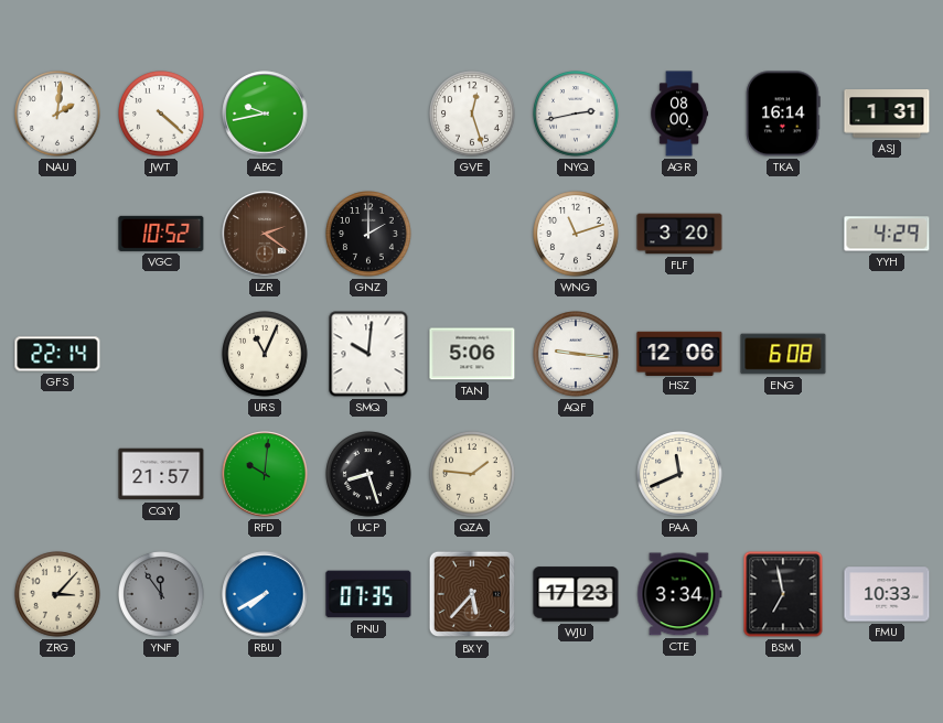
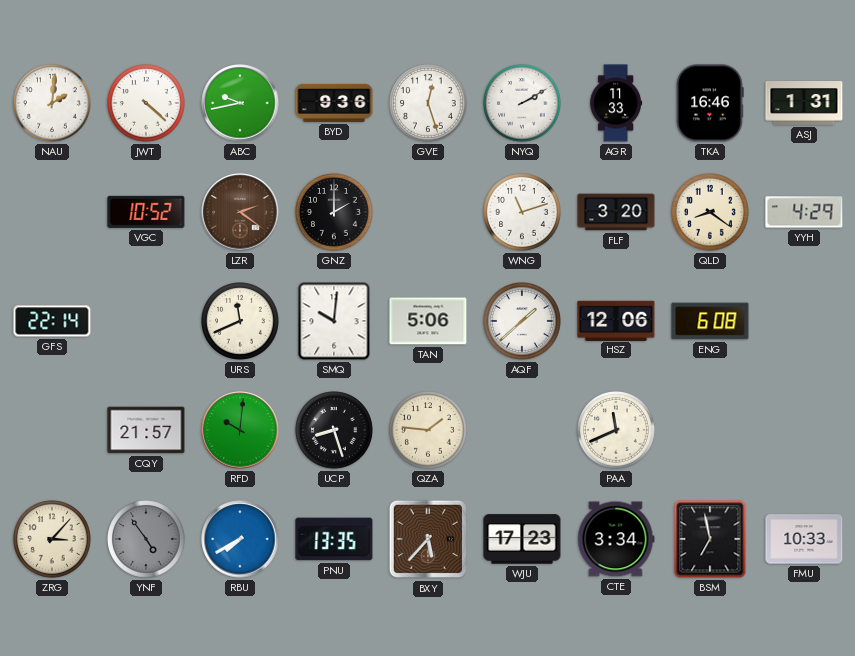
BYD: none -> 9:36 (334, 103)
NYQ: 2:43 -> 2:10 (523, 104)
AGR: 08:00 -> 11:33 (616, 103)
TKA: 16:14 -> 16:46 (710, 103)
QLD: none -> 8:21 (711, 213)
URS: 11:04 -> 11:41 (241, 322)
AQF: 9:16 -> 1:38 (523, 322)
YNF: 11:54 -> 4:54 (147, 540)
PNU: 07:35 -> 13:35 (334, 539)
